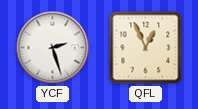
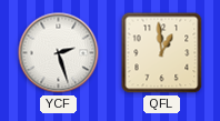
QFL: 12:56 -> 12:59 (162, 53)
